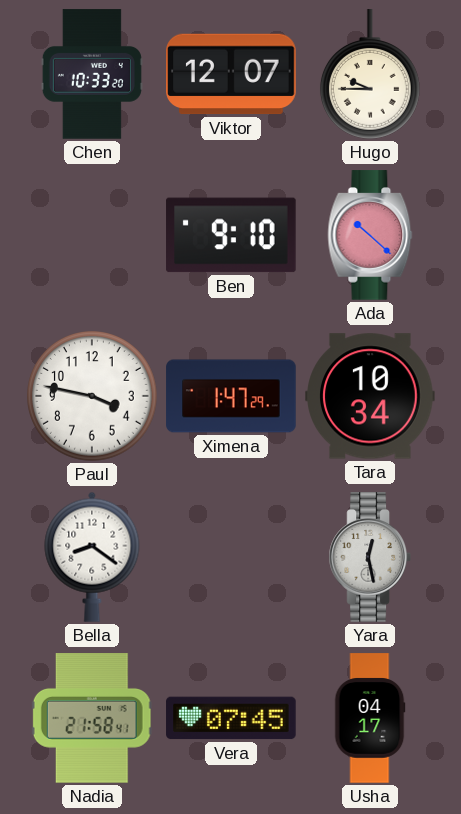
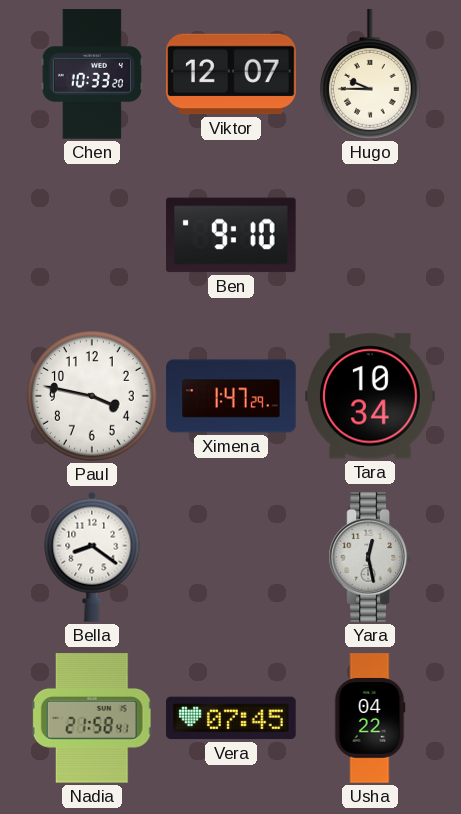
Ada: 10:22 -> none (370, 235)
Usha: 04:17 -> 04:22 (370, 718)
